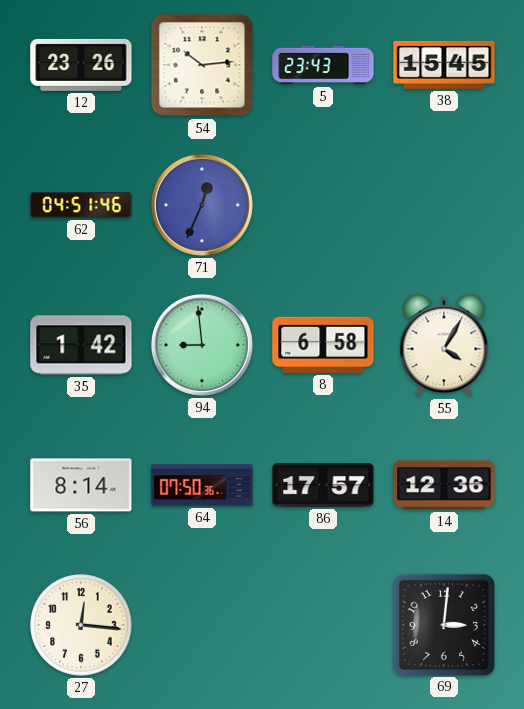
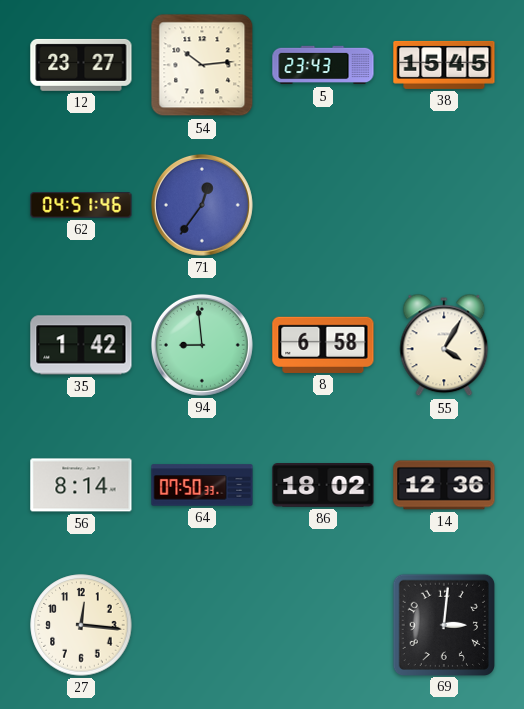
12: 23:26 -> 23:27 (81, 65)
71: 12:34 -> 12:36 (202, 205)
64: 07:50:36 -> 07:50:33 (202, 485)
86: 17:57 -> 18:02 (323, 486)
